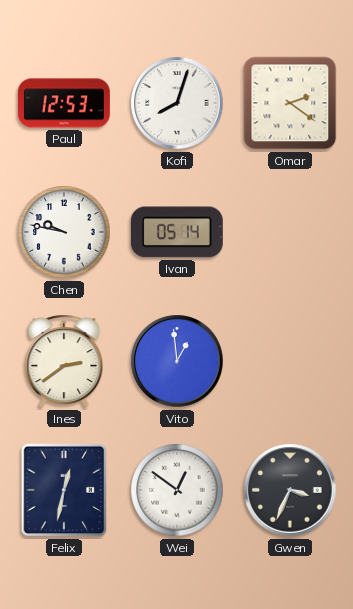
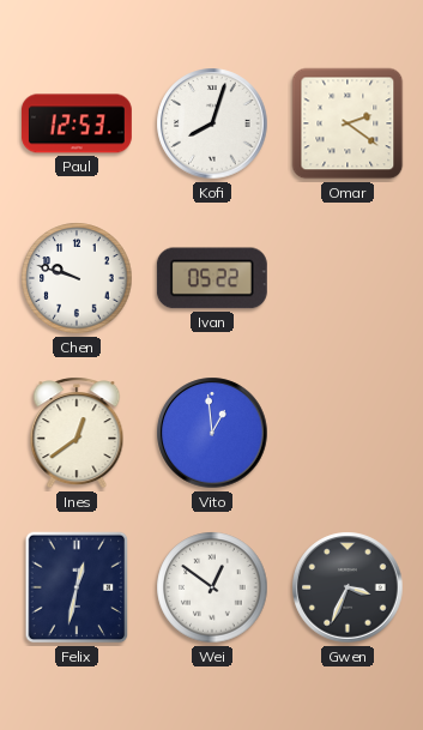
Chen: 9:47 -> 9:48 (77, 278)
Ivan: 05:14 -> 05:22 (212, 278)
Ines: 2:39 -> 12:39 (77, 433)
